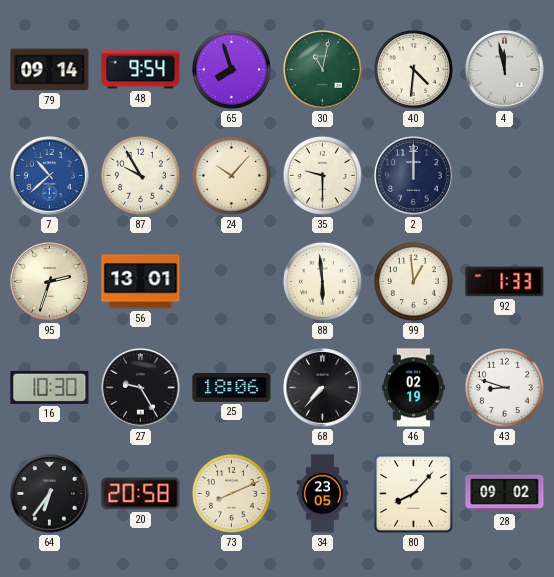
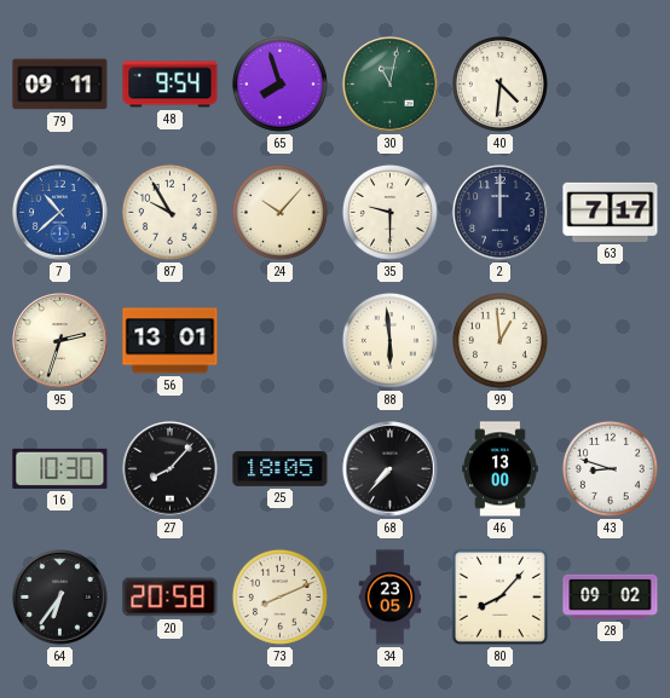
79: 09:14 -> 09:11 (60, 85)
4: 11:58 -> none (505, 70)
63: none -> 7:17 (611, 212)
92: 1:33 -> none (505, 282)
27: 9:25 -> 8:07 (171, 469)
25: 18:06 -> 18:05 (281, 468)
46: 02:19 -> 13:00 (501, 469)
